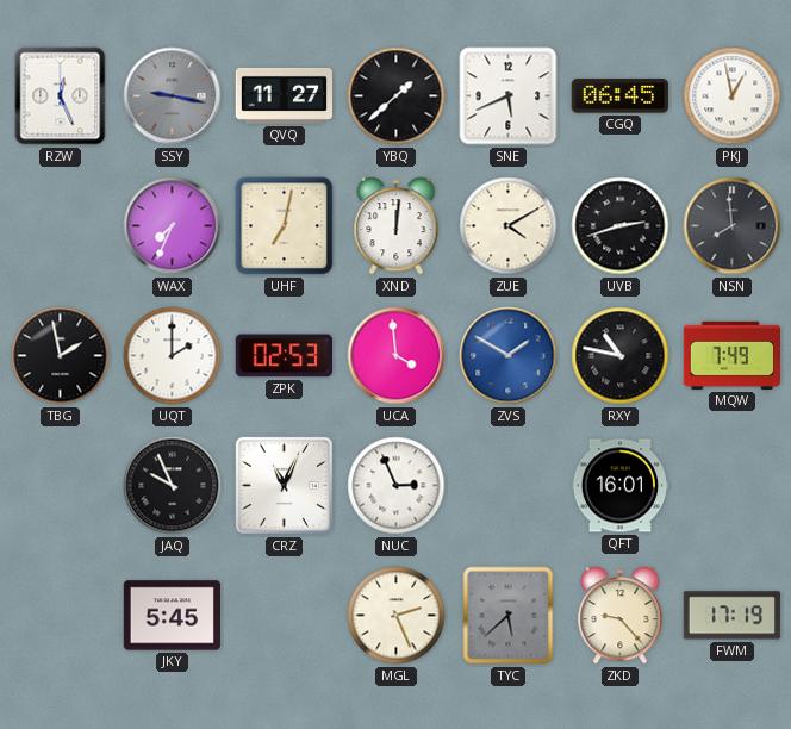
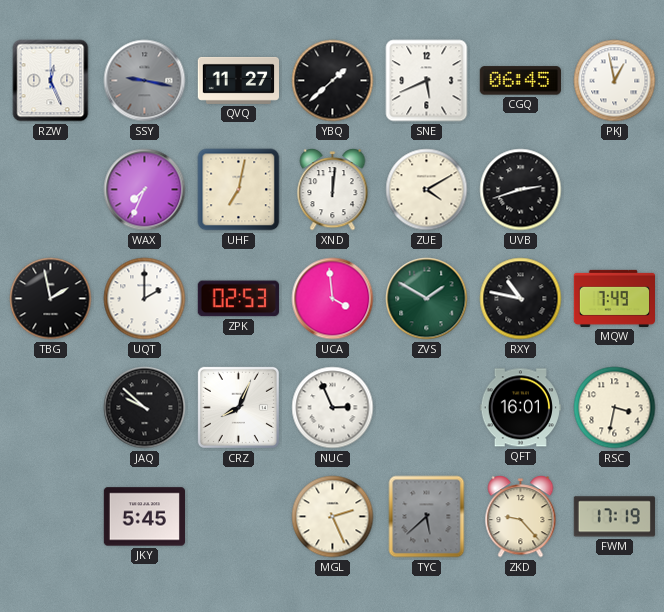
NSN: 7:59 -> none (733, 226)
ZVS dial: blue -> green (427, 299)
JAQ: 9:56 -> 9:52 (145, 408)
CRZ: 11:04 -> 8:04 (238, 407)
RSC: none -> 3:32 (615, 408)
